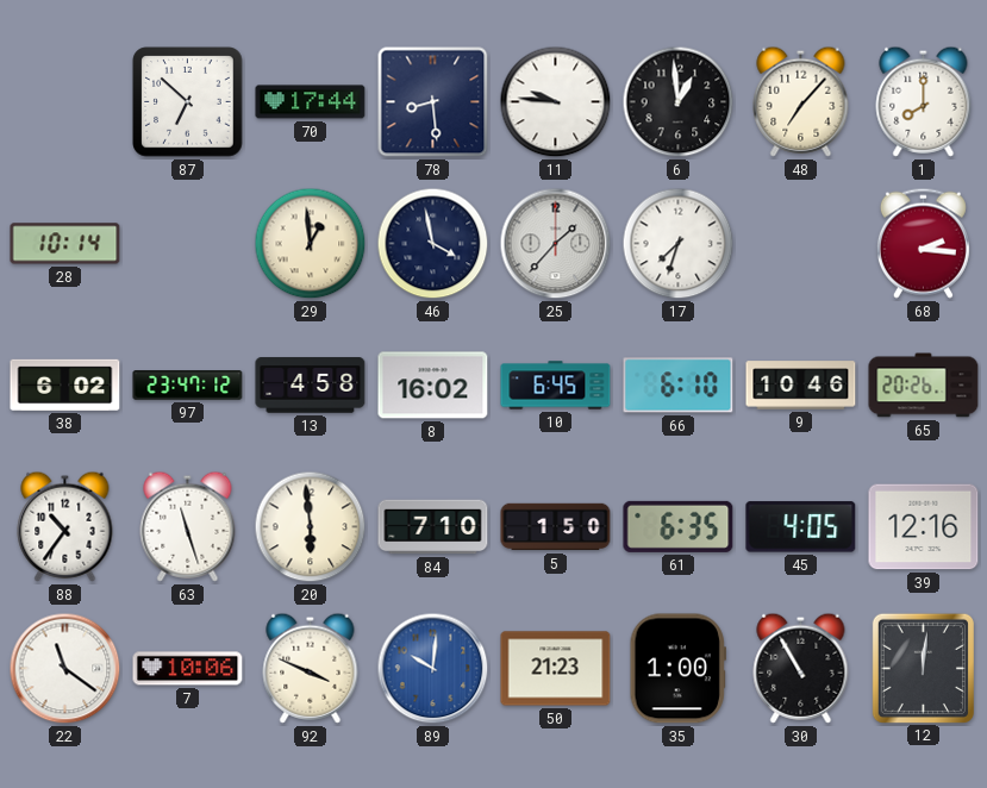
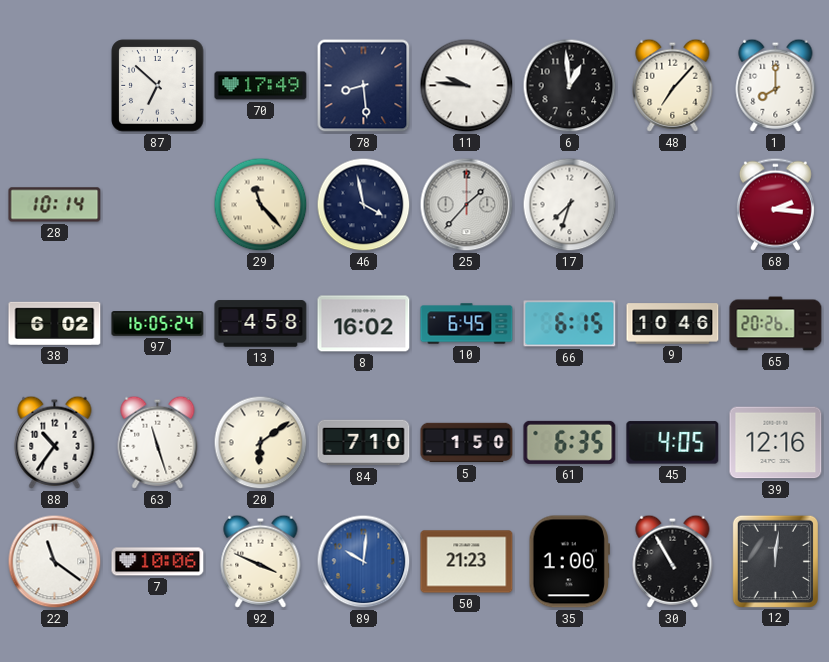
70: 17:44 -> 17:49 (261, 86)
29: 12:59 -> 11:23 (261, 205)
97: 23:47 -> 16:05 (158, 324)
66: 6:10 -> 6:15 (570, 324)
20: 5:59 -> 6:09 (261, 443)
